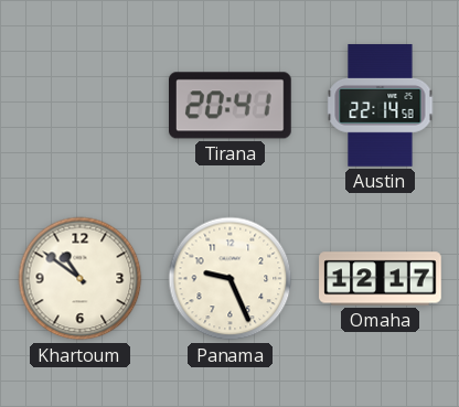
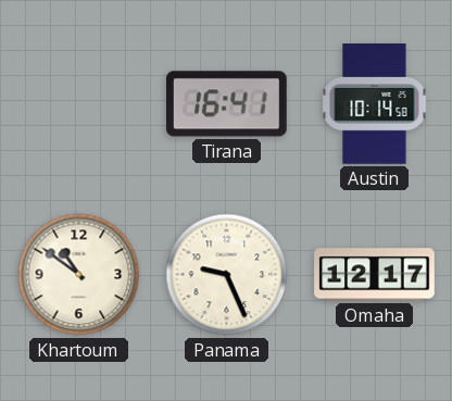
Tirana: 20:41 -> 16:41 (227, 104)
Austin: 22:14 -> 10:14 (375, 104)
